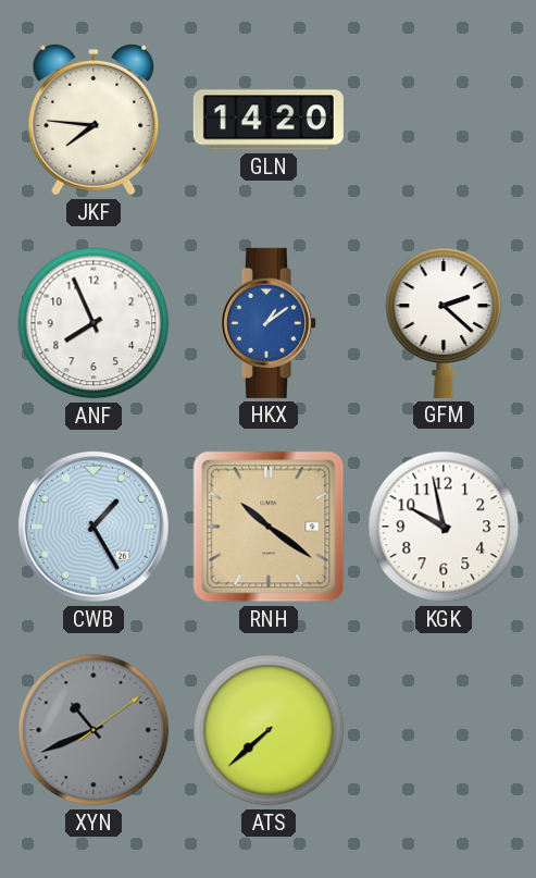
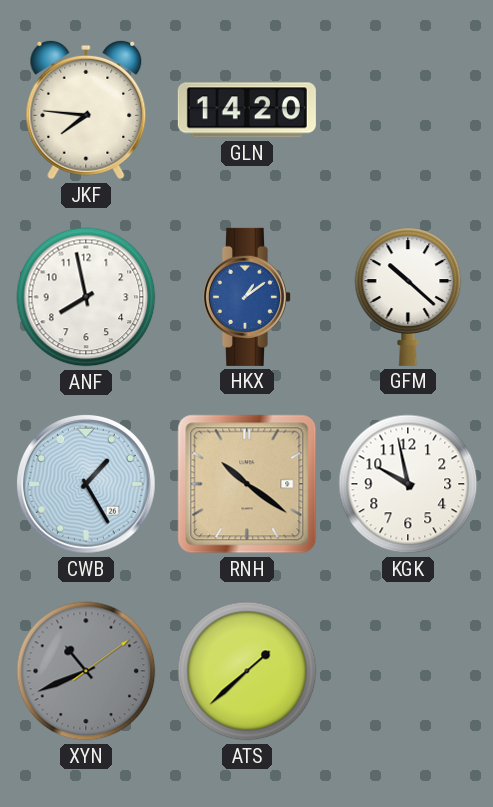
ANF: 7:56 -> 7:58 (86, 297)
GFM: 2:22 -> 10:22 (408, 297)
ATS: 7:38 -> 1:38 (247, 671)
